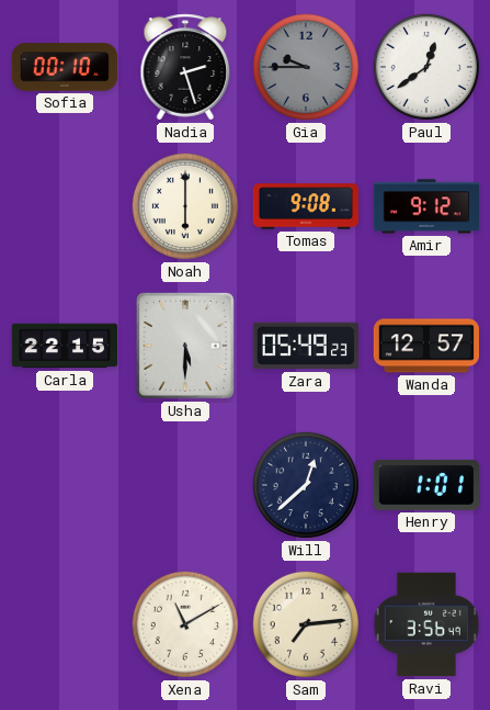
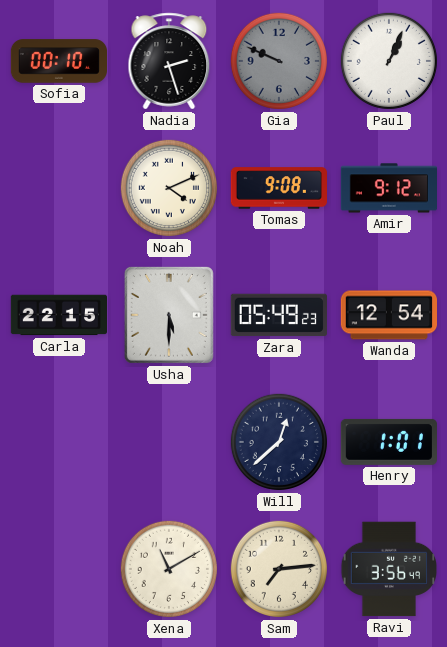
Gia: 9:45 -> 9:49 (279, 61)
Paul: 12:39 -> 1:04 (389, 61)
Noah: 6:00 -> 4:11 (169, 188)
Wanda: 12:57 -> 12:54 (388, 315)
